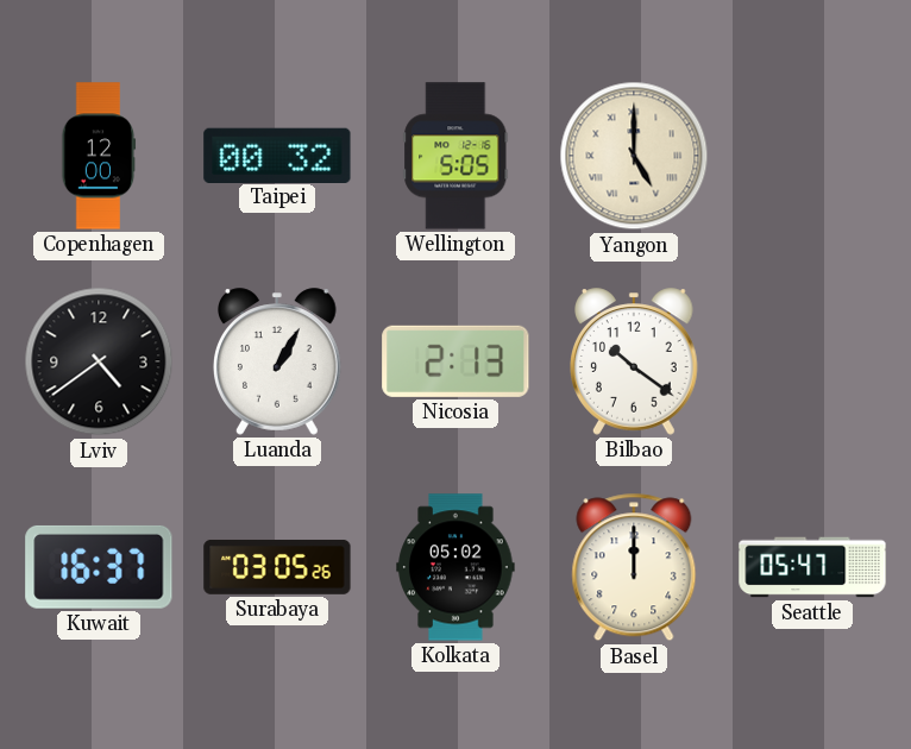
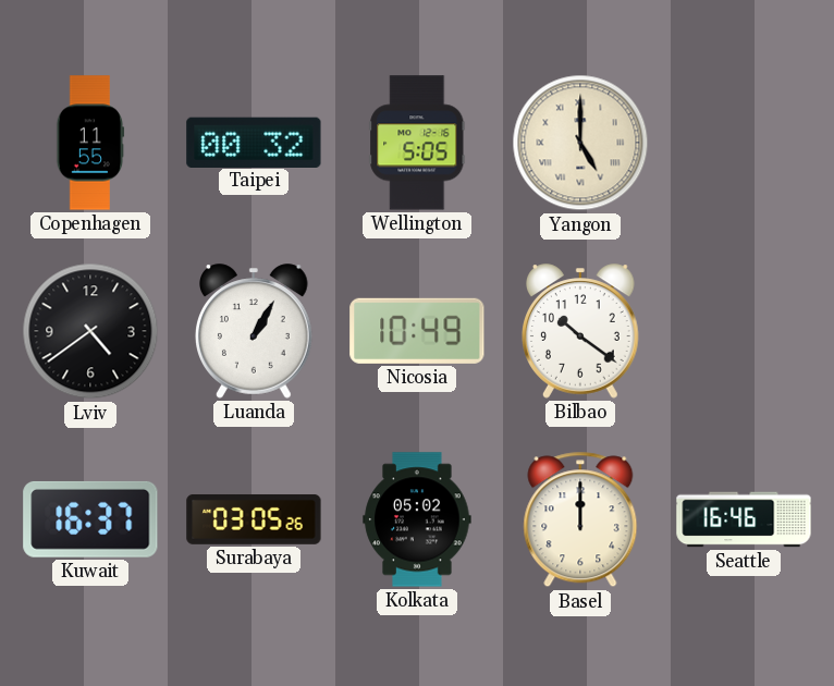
Copenhagen: 12:00 -> 11:55 (90, 143)
Nicosia: 2:13 -> 10:49 (417, 331)
Seattle: 05:47 -> 16:46 (744, 519)
